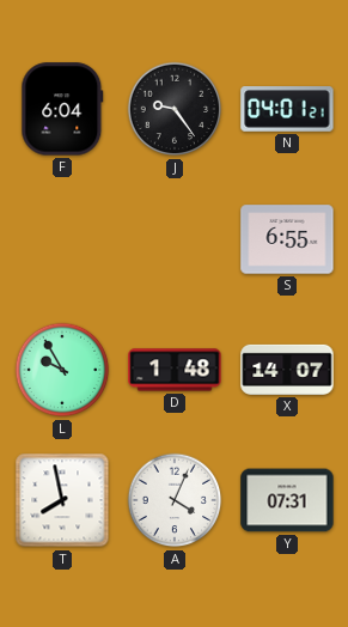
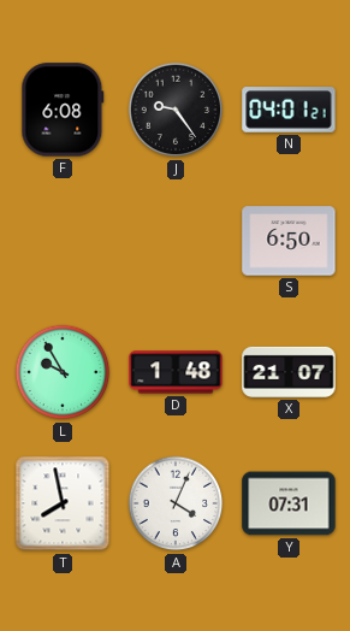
F: 6:04 -> 6:08 (63, 110)
S: 6:55 -> 6:50 (289, 241)
X: 14:07 -> 21:07 (289, 372)
